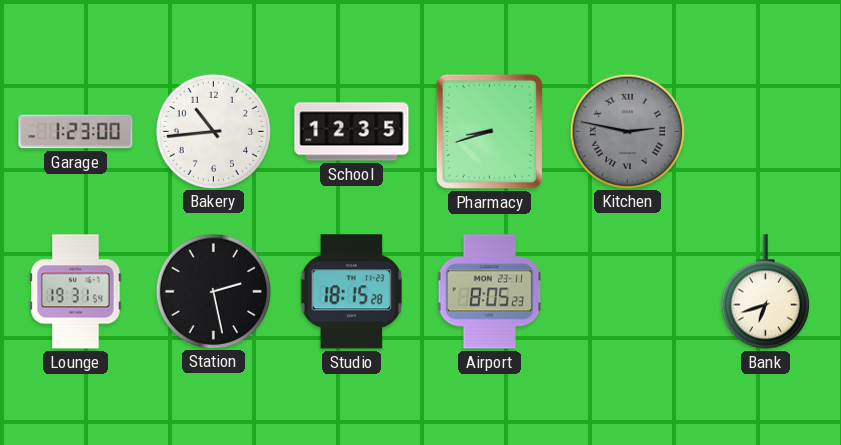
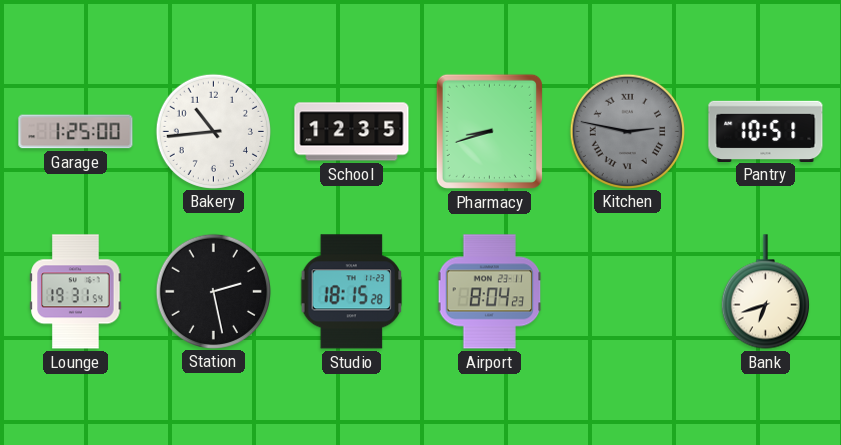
Garage: 1:23 -> 1:25 (76, 132)
Pantry: none -> 10:51 (766, 131)
Airport: 8:05 -> 8:04 (490, 292)
